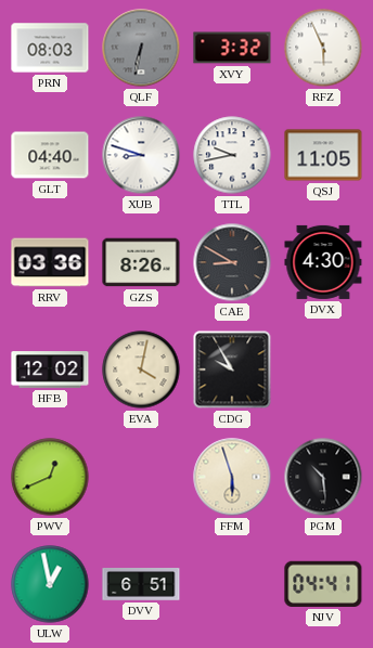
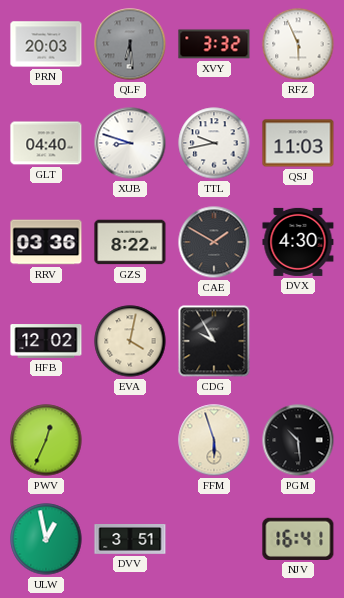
PRN: 08:03 -> 20:03 (46, 44)
QLF: 6:32 -> 6:29 (130, 44)
QSJ: 11:05 -> 11:03 (298, 143)
GZS: 8:26 -> 8:22 (130, 242)
CAE: 8:50 -> 1:50 (214, 242)
PWV: 12:41 -> 12:34 (46, 440)
DVV: 6:51 -> 3:51 (130, 539)
NJV: 04:41 -> 16:41 (298, 539)
